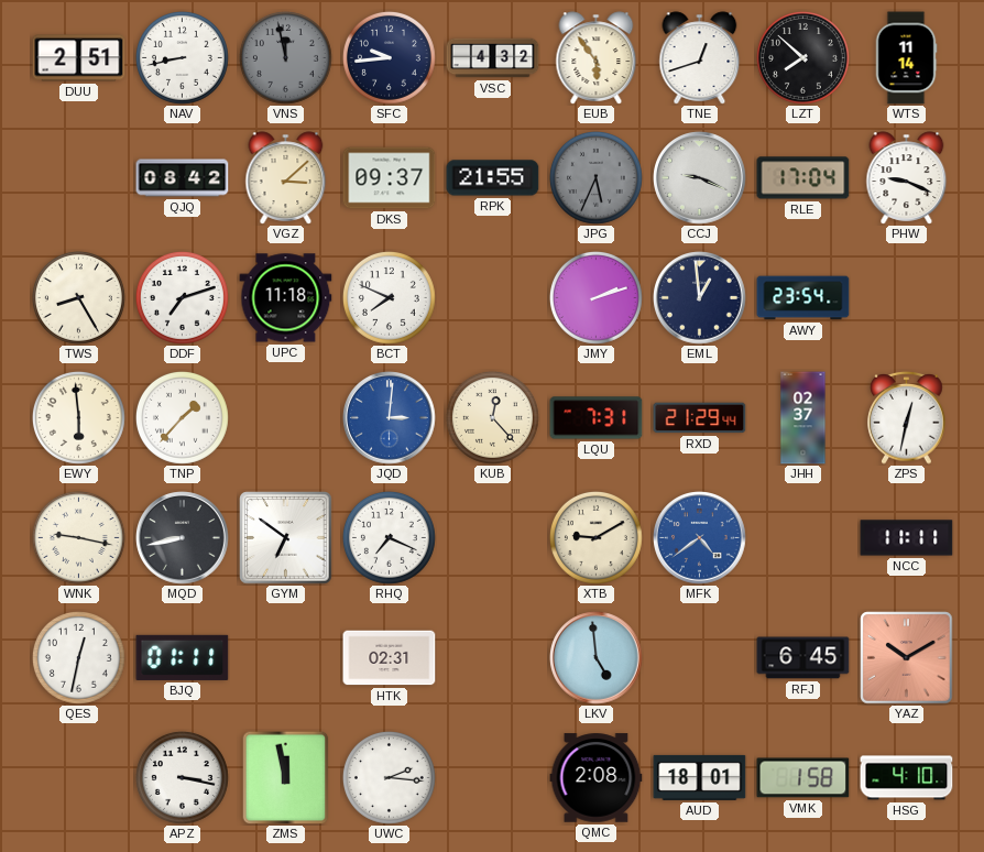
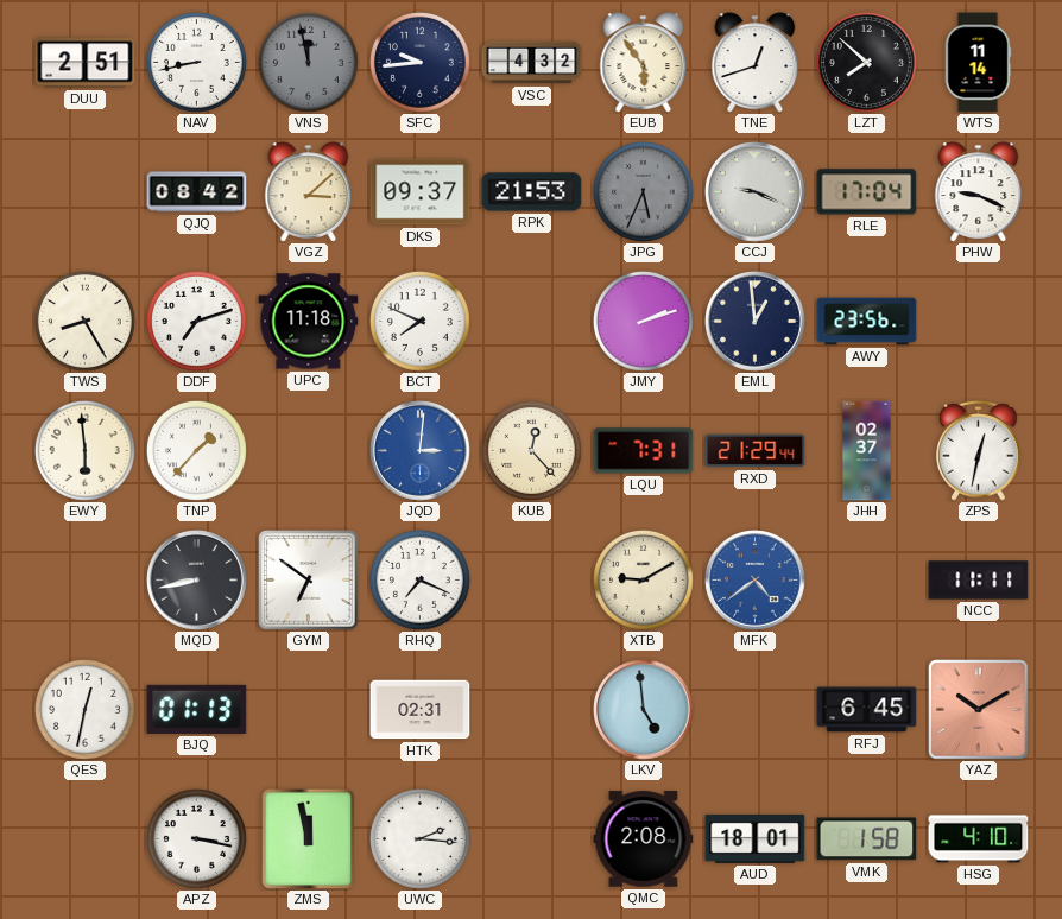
RPK: 21:55 -> 21:53 (532, 192)
AWY: 23:54 -> 23:56 (867, 322)
WNK: 9:17 -> none (78, 537)
BJQ: 01:11 -> 01:13 (197, 709)
